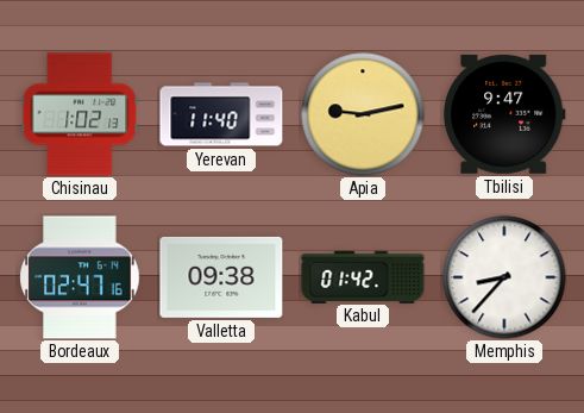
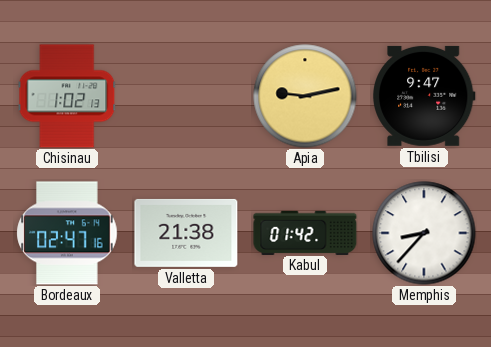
Yerevan: 11:40 -> none (221, 114)
Valletta: 09:38 -> 21:38 (186, 233)
